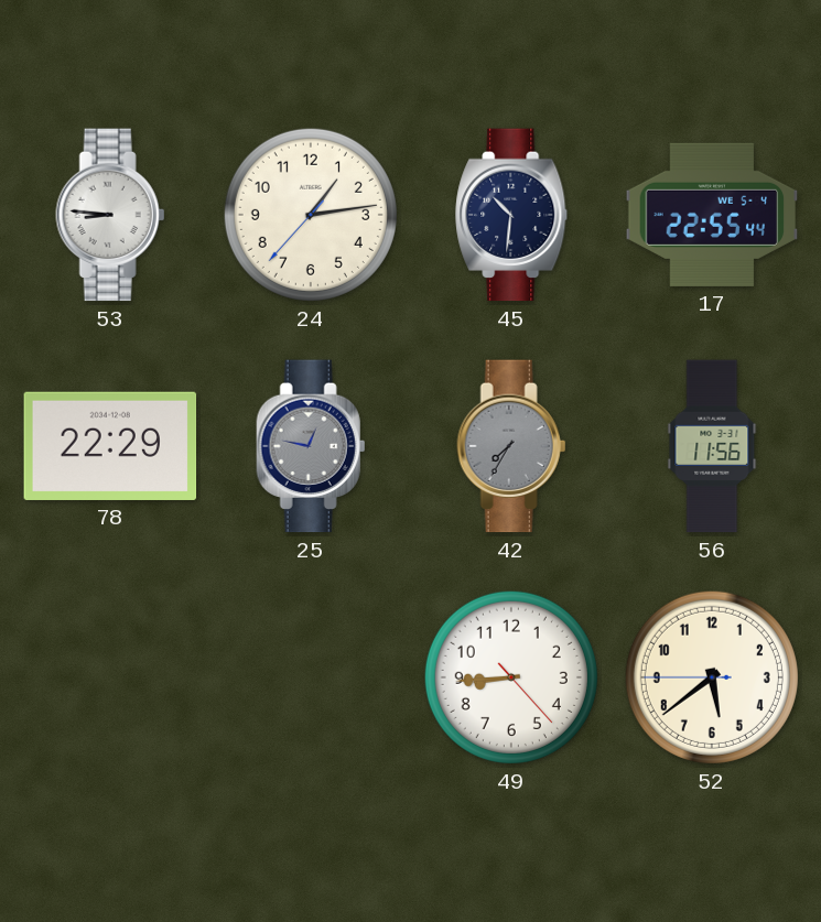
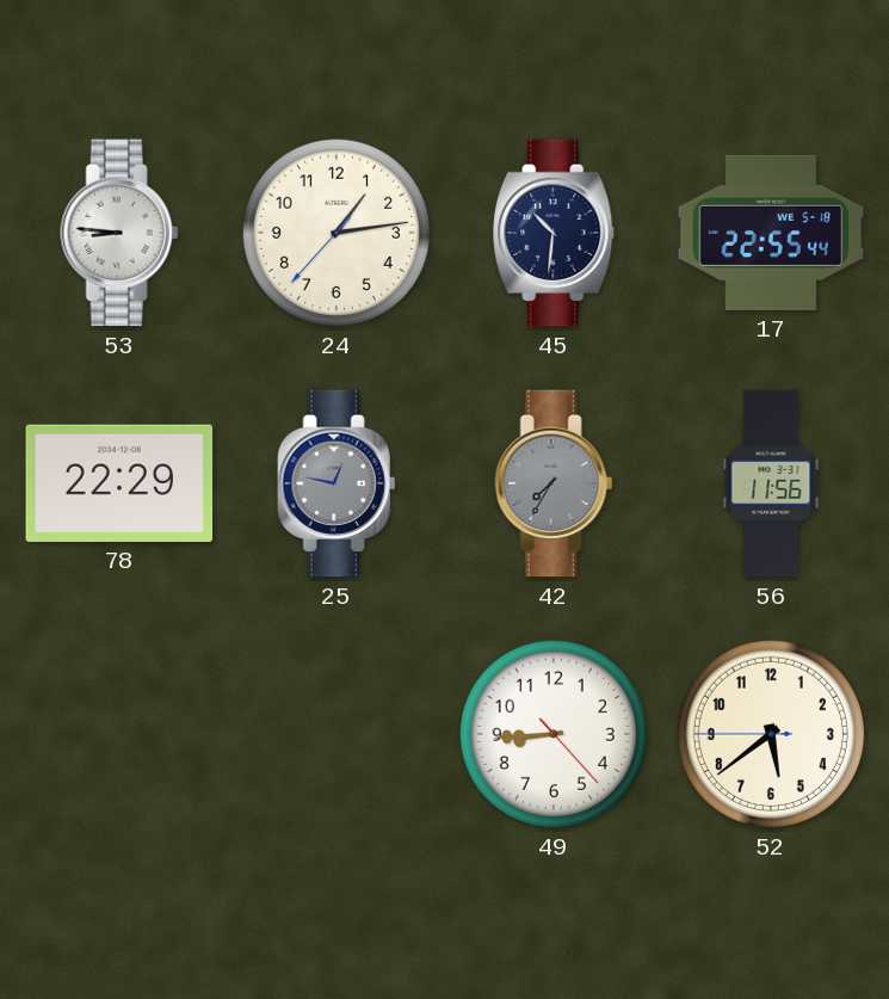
17 date: WE 5-4 -> WE 5-18 (771, 233)
